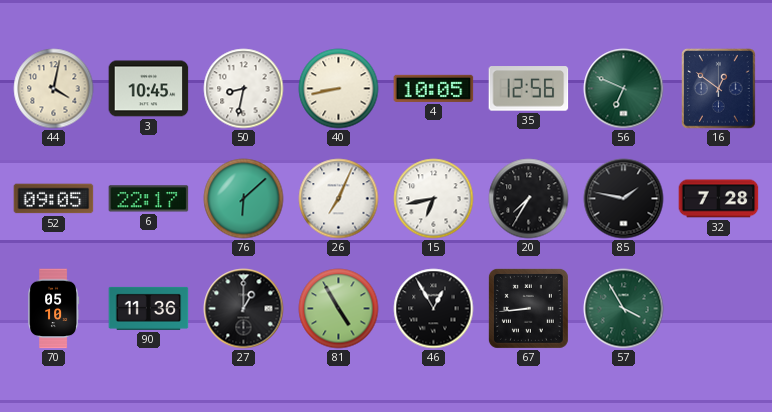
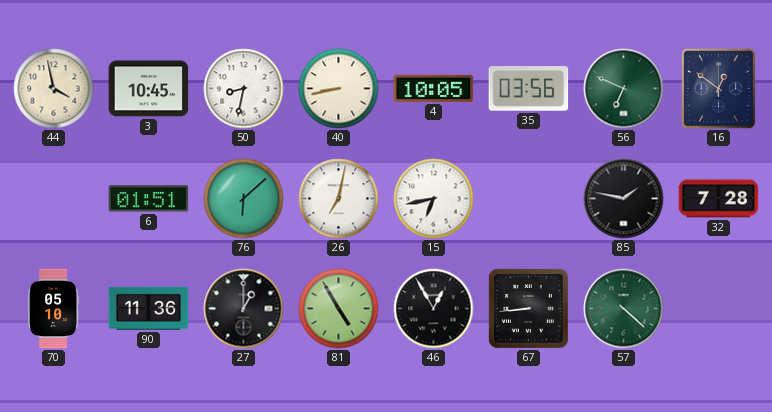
44: 4:02 -> 3:58 (54, 89)
35: 12:56 -> 03:56 (529, 89)
52: 09:05 -> none (54, 199)
6: 22:17 -> 01:51 (149, 199)
26: 7:04 -> 7:02 (339, 199)
20: 7:35 -> none (529, 199)
57: 3:55 -> 4:22 (624, 309)
